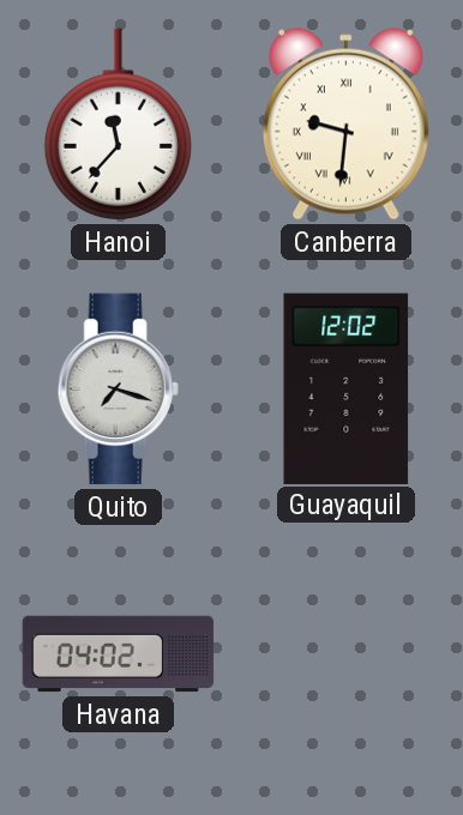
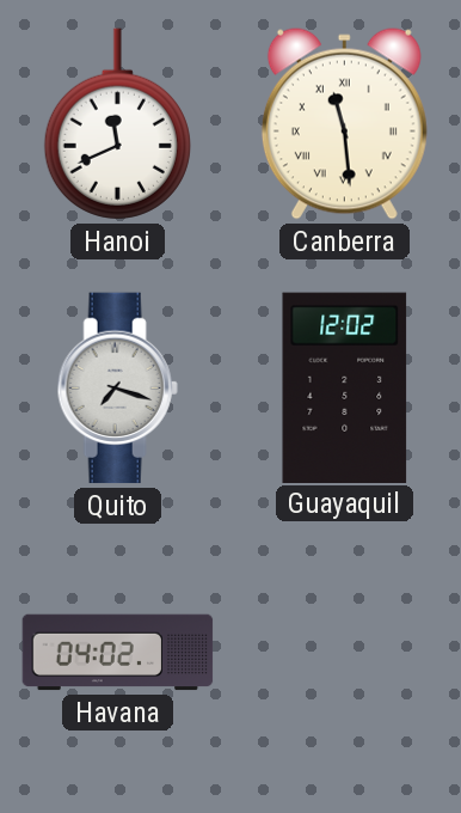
Hanoi: 11:37 -> 11:41 (117, 124)
Canberra: 9:31 -> 11:29 (344, 124)
